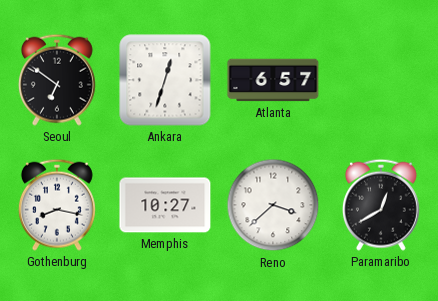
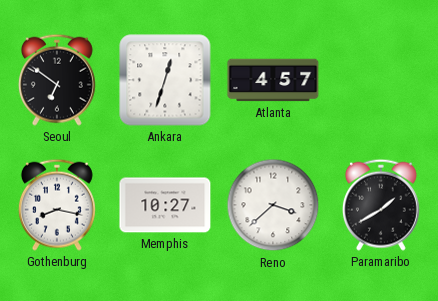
Atlanta: 6:57 -> 4:57 (273, 80)
Paramaribo: 12:40 -> 1:40 (381, 205)
